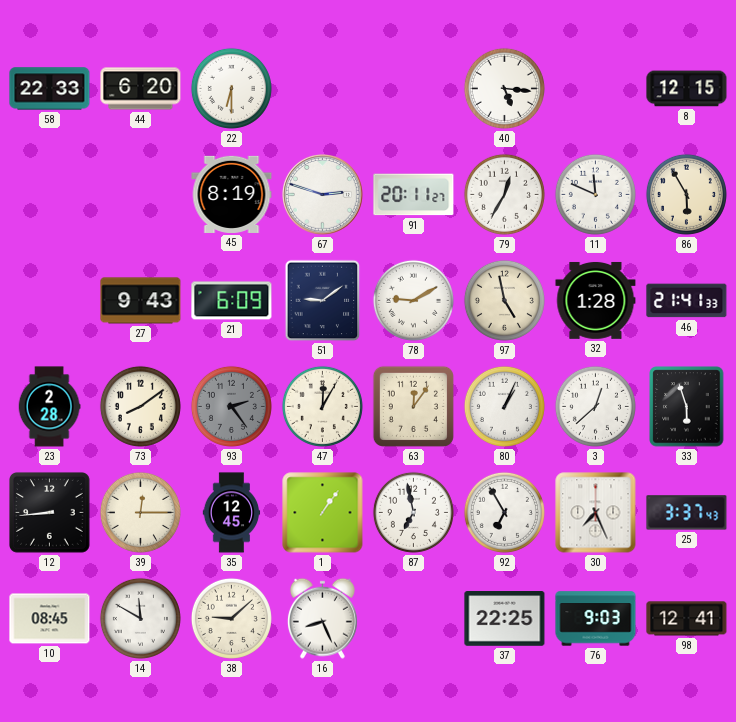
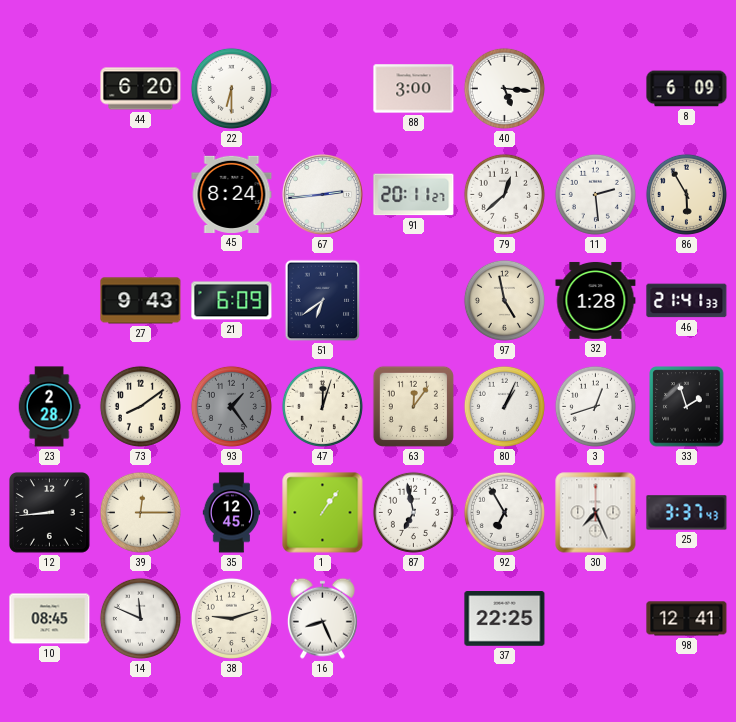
58: 22:33 -> none (50, 89)
88: none -> 3:00 (414, 89)
8: 12:15 -> 6:09 (687, 89)
45: 8:19 -> 8:24 (232, 194)
67: 2:48 -> 2:44 (323, 195)
79: 12:35 -> 12:38 (504, 194)
11: 11:49 -> 2:29 (595, 194)
51: 9:09 -> 6:39 (323, 301)
78: 9:10 -> none (413, 300)
93: 2:24 -> 1:24 (231, 406)
47: 12:05 -> 12:03 (322, 406)
3: 12:38 -> 12:42 (595, 406)
33: 5:57 -> 1:57 (687, 407)
14: 11:50 -> 11:49 (140, 618)
38: 9:08 -> 9:12 (231, 618)
76: 9:03 -> none (596, 619)
